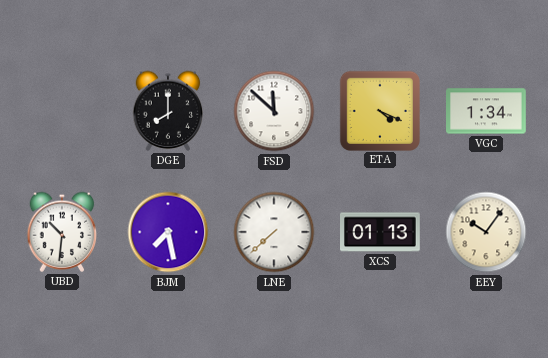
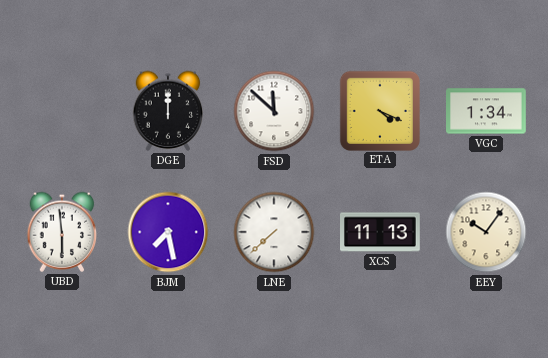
DGE: 8:00 -> 12:00 (168, 111)
UBD: 10:31 -> 5:59 (62, 232)
XCS: 01:13 -> 11:13 (380, 232)
